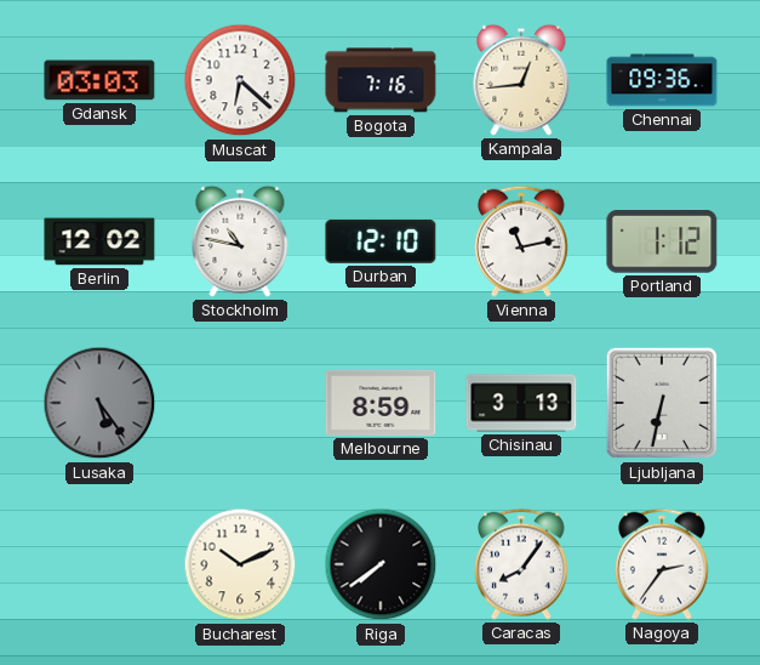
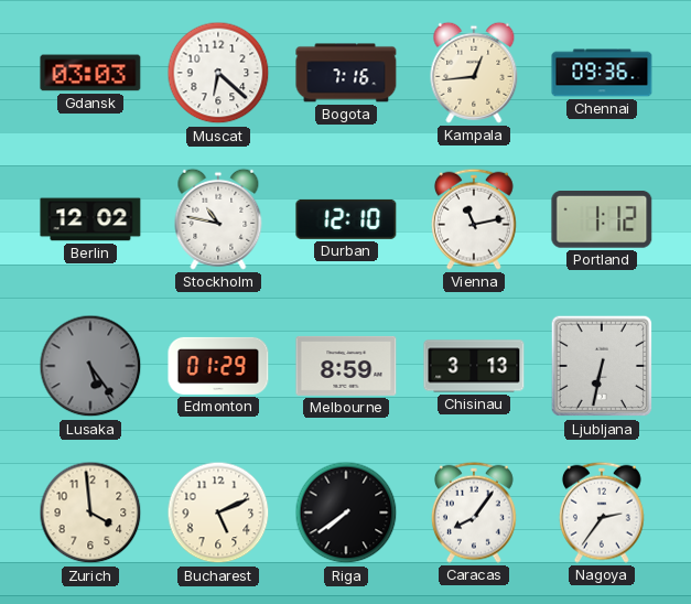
Edmonton: none -> 01:29 (218, 366)
Zurich: none -> 3:59 (90, 513)
Bucharest: 10:11 -> 5:11 (218, 513)
